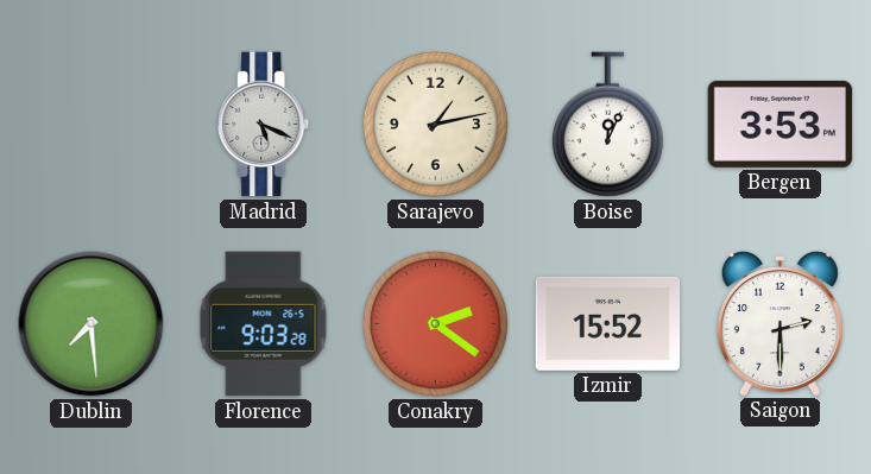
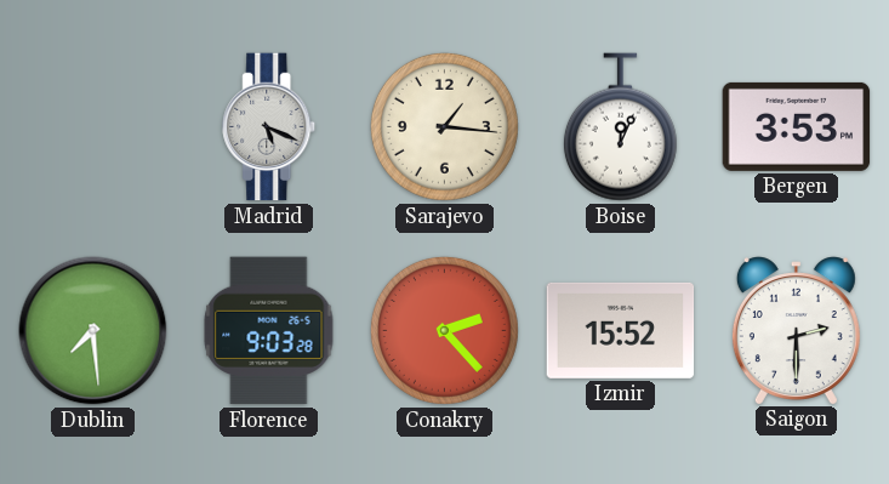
Sarajevo: 1:13 -> 1:16 (444, 126)
Conakry: 2:21 -> 2:23 (444, 330)
